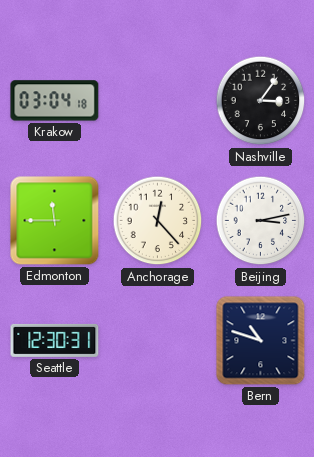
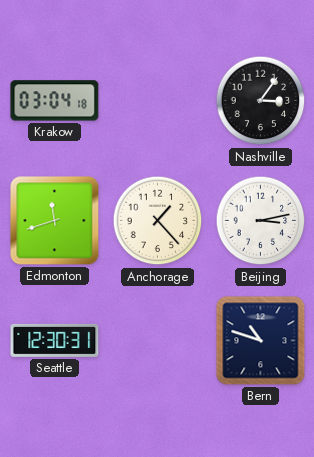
Edmonton: 11:45 -> 11:42 (55, 221)
Anchorage: 12:23 -> 1:23 (158, 221)
